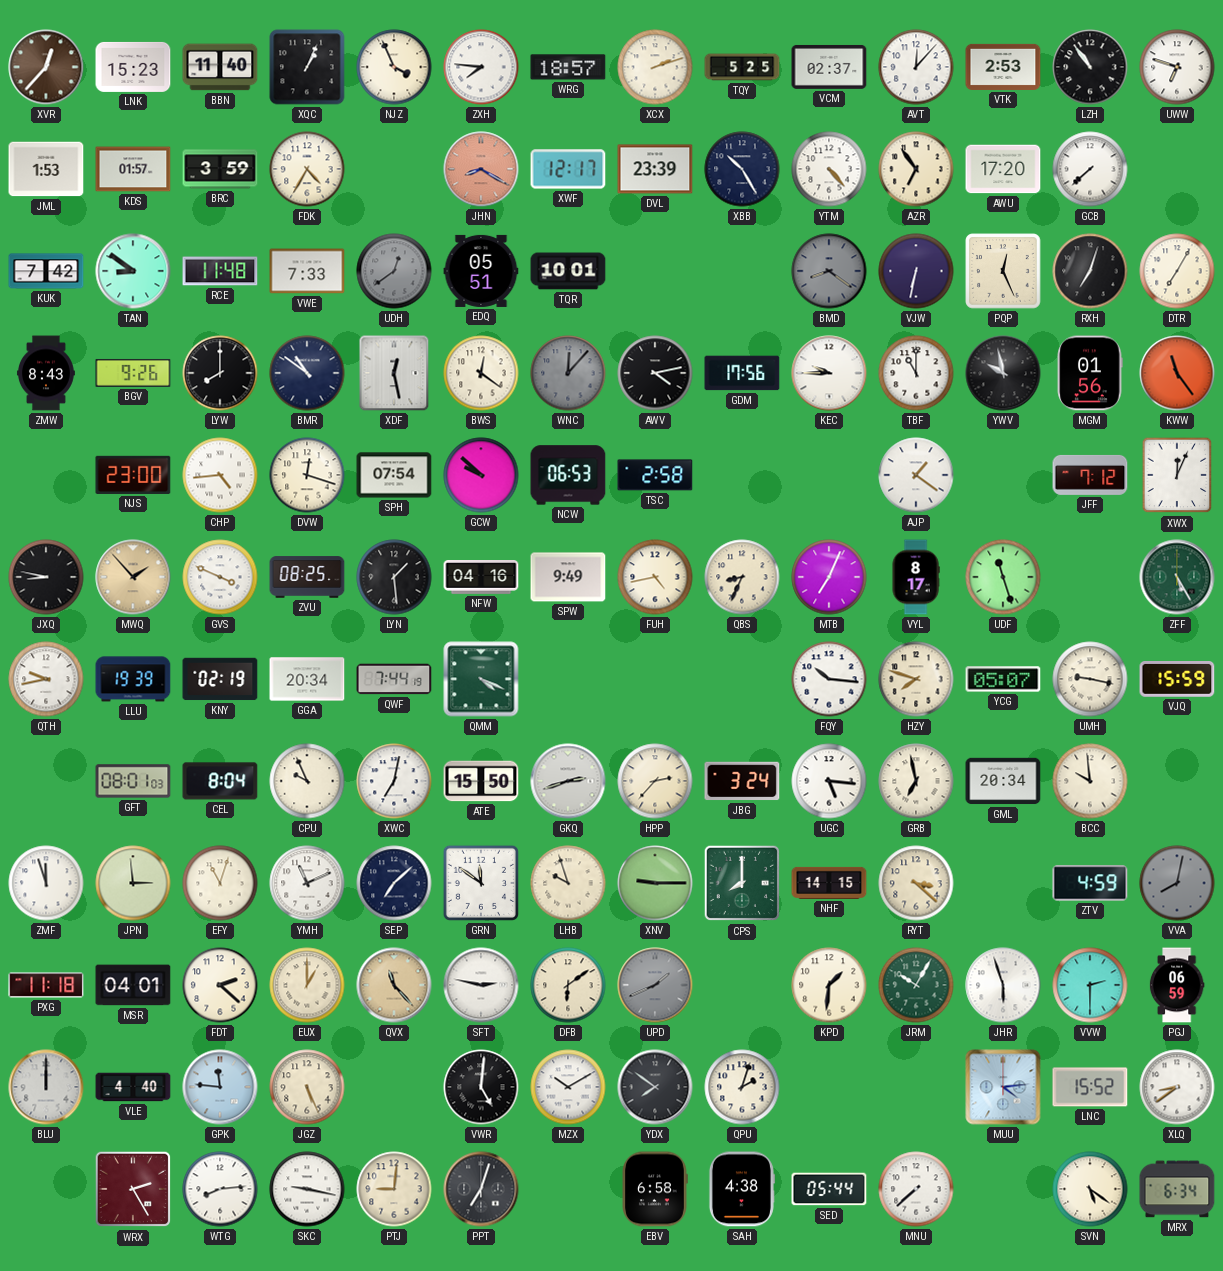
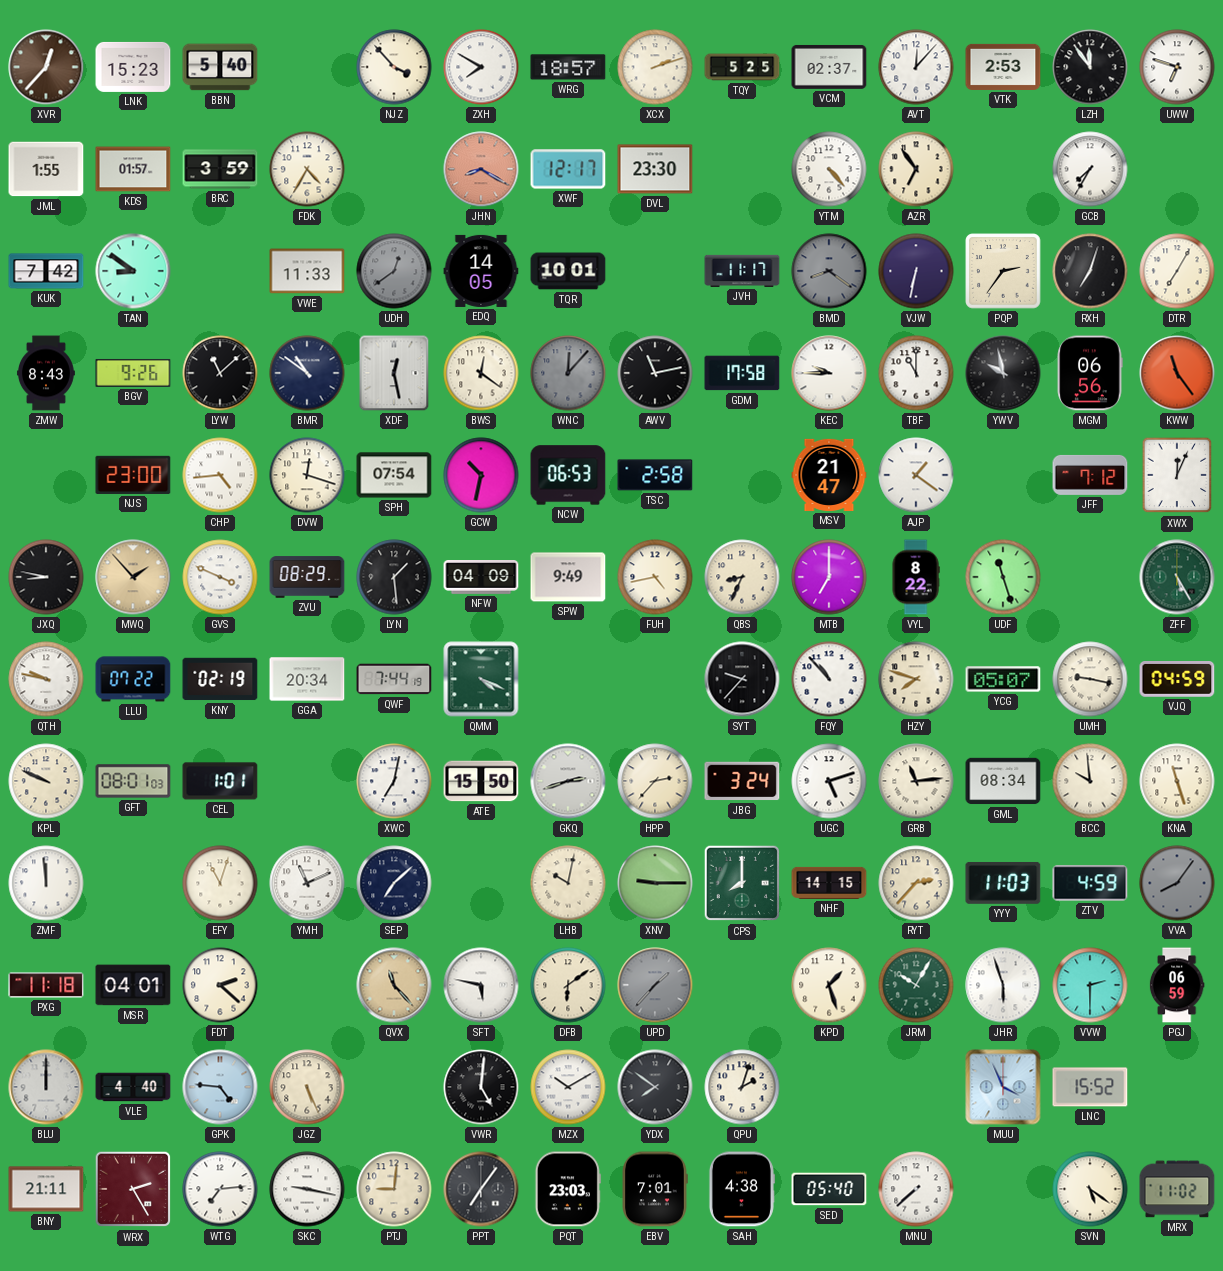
BBN: 11:40 -> 5:40 (220, 67)
XQC: 1:04 -> none (307, 67)
NJZ: 3:56 -> 3:53 (394, 67)
ZXH: 7:46 -> 7:50 (481, 67)
LZH: 10:54 -> 11:54 (1090, 67)
JML: 1:53 -> 1:55 (46, 169)
DVL: 23:39 -> 23:30 (655, 169)
XBB: 10:25 -> none (742, 169)
AWU: 17:20 -> none (1003, 169)
GCB: 7:38 -> 7:35 (1090, 169)
RCE: 11:48 -> none (220, 271)
VWE: 7:33 -> 11:33 (307, 271)
EDQ: 05:51 -> 14:05 (481, 271)
JVH: none -> 11:17 (742, 271)
PQP: 12:26 -> 2:36 (1003, 271)
LYW: 8:00 -> 11:08 (220, 373)
AWV: 4:13 -> 11:13 (655, 373)
GDM: 17:56 -> 17:58 (742, 373)
MGM: 01:56 -> 06:56 (1090, 373)
GCW: 9:52 -> 10:32 (481, 475)
MSV: none -> 21:47 (829, 475)
ZVU: 08:25 -> 08:29 (307, 577)
NFW: 04:16 -> 04:09 (481, 578)
MTB: 7:04 -> 7:00 (829, 577)
VYL: 8:17 -> 8:22 (916, 577)
QTH: 9:43 -> 9:47 (46, 679)
LLU: 19:39 -> 07:22 (133, 679)
SYT: none -> 9:37 (742, 679)
FQY: 10:16 -> 10:53 (829, 679)
VJQ: 15:59 -> 04:59 (1177, 680)
KPL: none -> 9:49 (46, 781)
CEL: 8:04 -> 1:01 (220, 781)
CPU: 9:56 -> none (307, 781)
UGC: 5:16 -> 5:12 (829, 781)
GRB: 6:58 -> 11:14 (916, 781)
GML: 20:34 -> 08:34 (1003, 781)
KNA: none -> 11:27 (1177, 781)
ZMF: 11:57 -> 11:59 (46, 883)
JPN: 2:59 -> none (133, 883)
GRN: 11:51 -> none (481, 883)
LHB: 9:57 -> 10:02 (568, 883)
RYT: 3:22 -> 2:37 (916, 883)
YYY: none -> 11:03 (1003, 883)
VVA: 8:02 -> 8:06 (1177, 883)
EUX: 1:00 -> none (307, 985)
SFT: 2:47 -> 5:47 (481, 985)
UPD: 1:41 -> 1:37 (655, 985)
KPD: 1:31 -> 1:27 (829, 985)
GPK: 11:46 -> 4:46 (220, 1087)
MUU: 4:14 -> 3:56 (1003, 1087)
XLQ: 8:39 -> none (1177, 1087)
BNY: none -> 21:11 (46, 1189)
WTG: 8:14 -> 7:14 (220, 1189)
PPT: 7:03 -> 7:06 (481, 1189)
PQT: none -> 23:03 (568, 1189)
EBV: 6:58 -> 7:01 (655, 1189)
SED: 05:44 -> 05:40 (829, 1189)
MRX: 6:34 -> 11:02 (1177, 1189)
